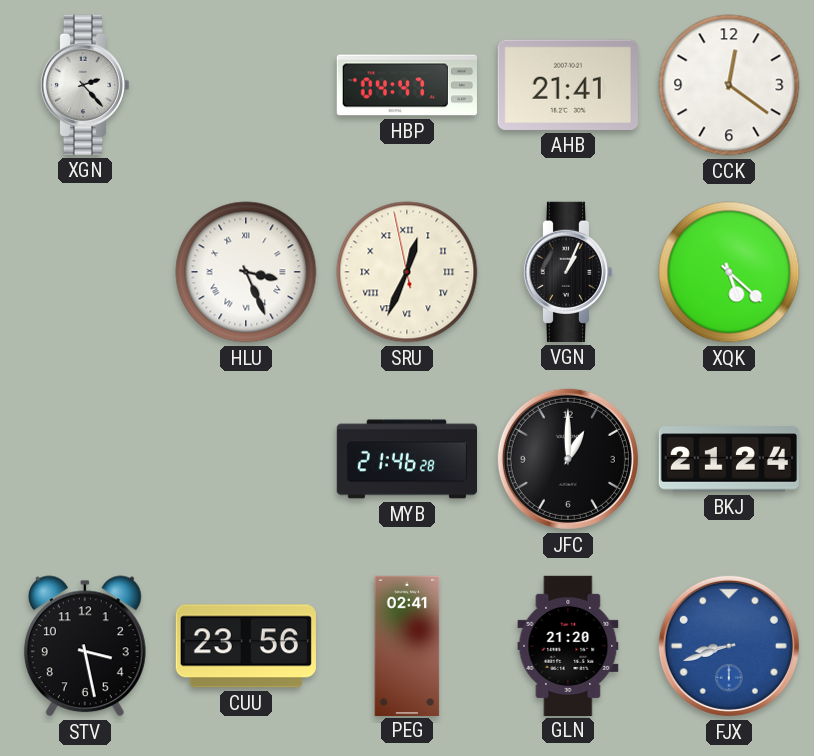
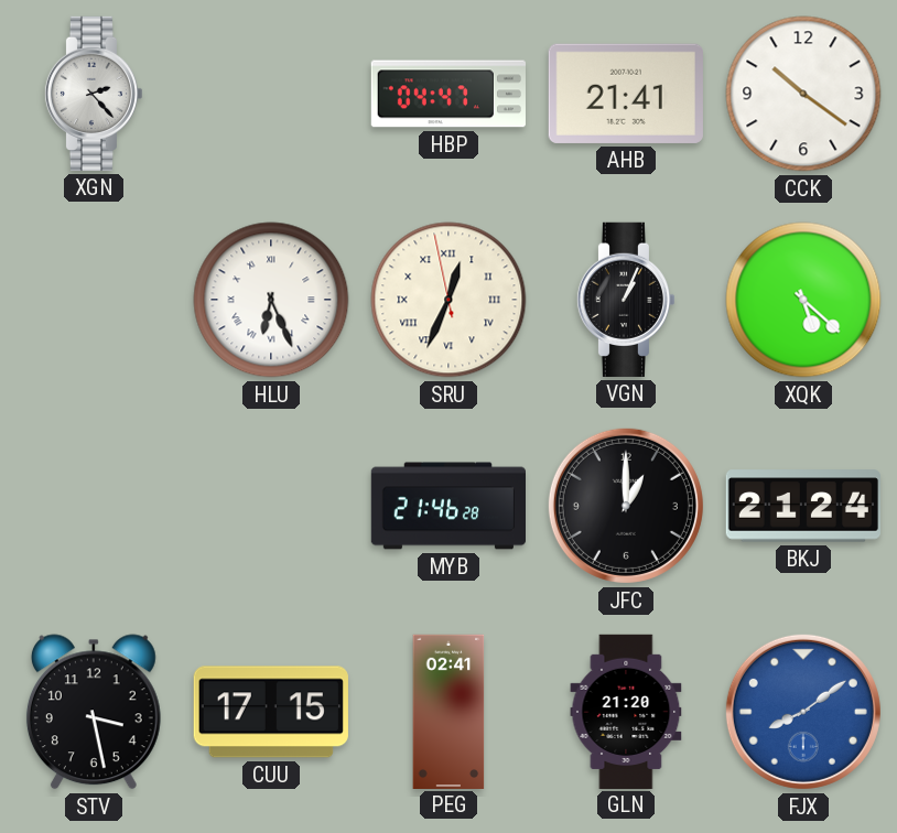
CCK: 12:21 -> 10:21 (803, 94)
HLU: 3:26 -> 6:26 (271, 300)
CUU: 23:56 -> 17:15 (271, 712)
FJX: 8:42 -> 8:09 (803, 712)
